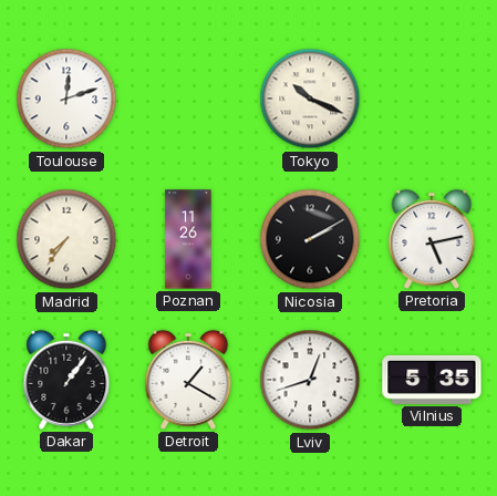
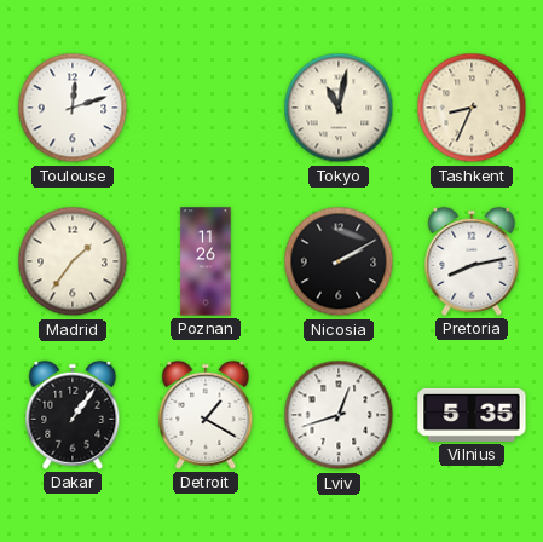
Tokyo: 10:19 -> 11:02 (339, 108)
Tashkent: none -> 8:34 (472, 108)
Madrid: 7:36 -> 1:36 (73, 261)
Pretoria: 5:13 -> 8:13 (472, 261)
